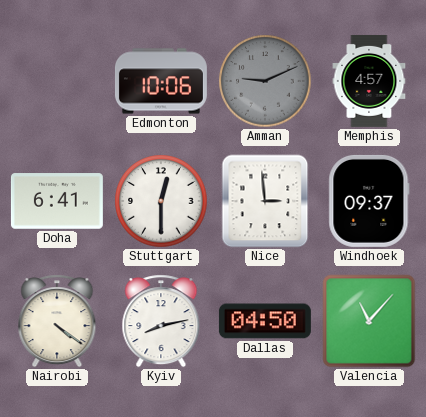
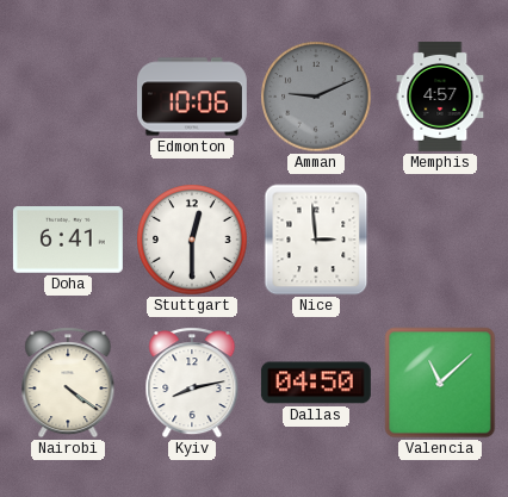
Windhoek: 09:37 -> none (369, 201)
Valencia: 11:07 -> 11:08 (440, 383)
